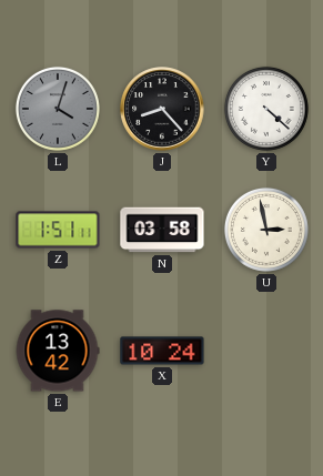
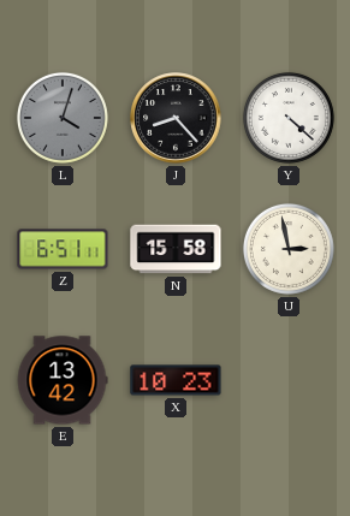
Z: 1:51 -> 6:51 (63, 249)
N: 03:58 -> 15:58 (176, 249)
X: 10:24 -> 10:23 (176, 380)
